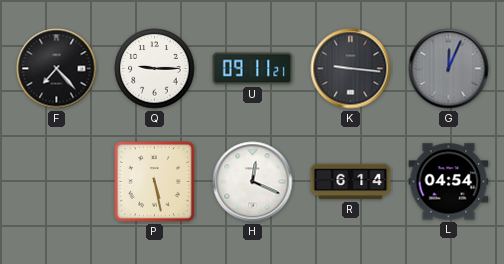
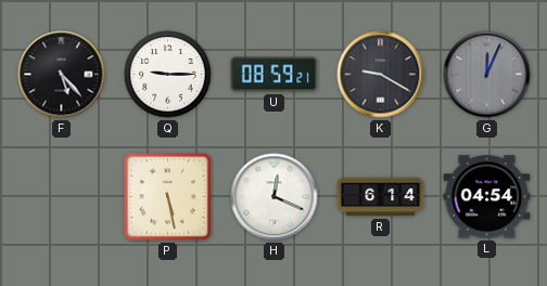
F: 7:23 -> 5:23 (62, 75)
U: 09:11 -> 08:59 (275, 75)
K: 9:16 -> 9:20 (381, 75)
